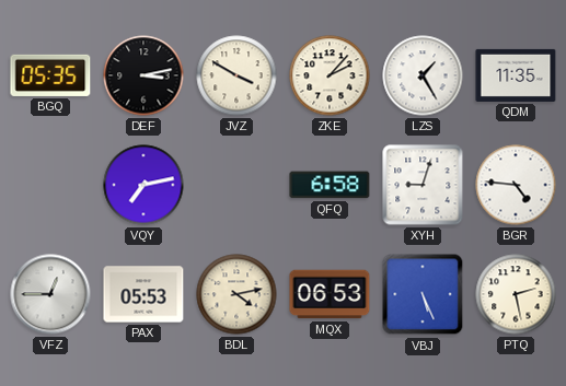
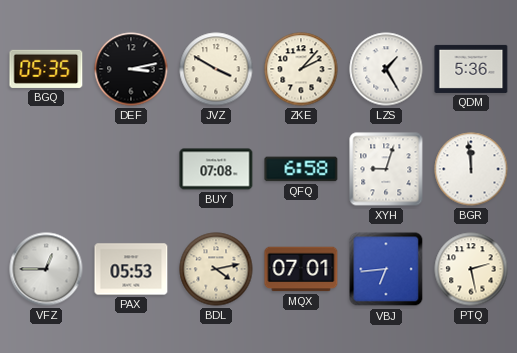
QDM: 11:35 -> 5:36 (471, 69)
VQY: 7:13 -> none (143, 185)
BUY: none -> 07:08 (216, 169)
BGR: 4:46 -> 11:59 (471, 169)
MQX: 06:53 -> 07:01 (301, 269)
VBJ: 5:26 -> 6:44 (386, 269)
